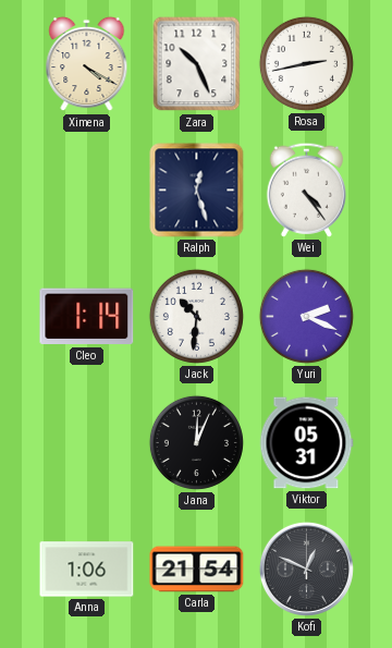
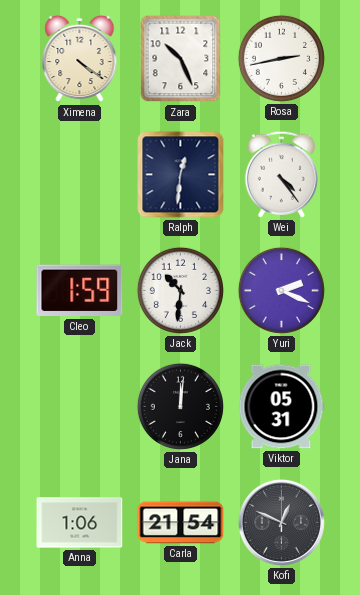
Ximena: 4:20 -> 4:21 (80, 59)
Ralph: 12:27 -> 12:31 (181, 175)
Cleo: 1:14 -> 1:59 (80, 291)
Jana: 12:04 -> 12:01 (180, 406)
